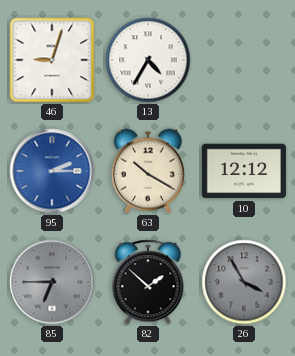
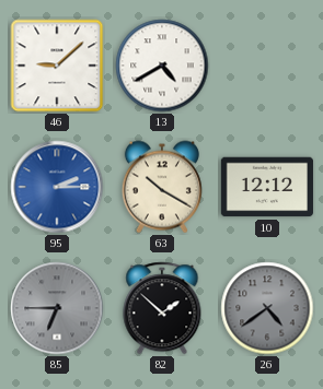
46: 9:03 -> 9:08 (57, 66)
13: 4:35 -> 4:40 (162, 66)
26: 3:55 -> 4:39 (267, 308)
